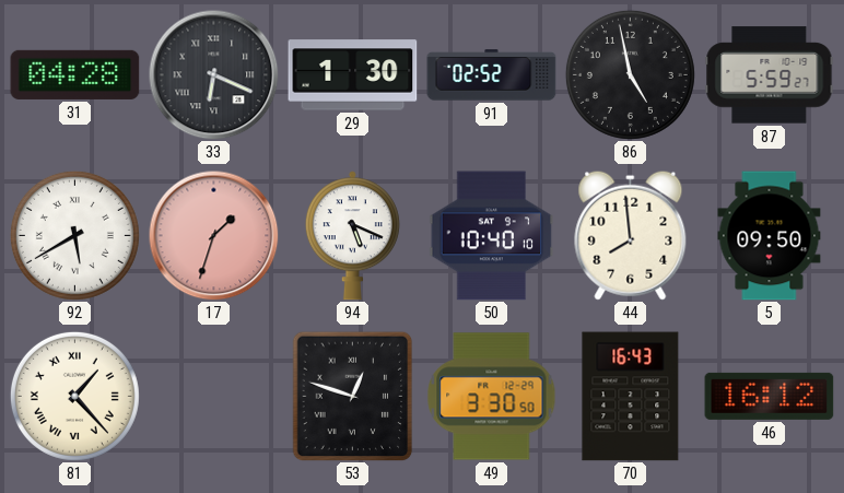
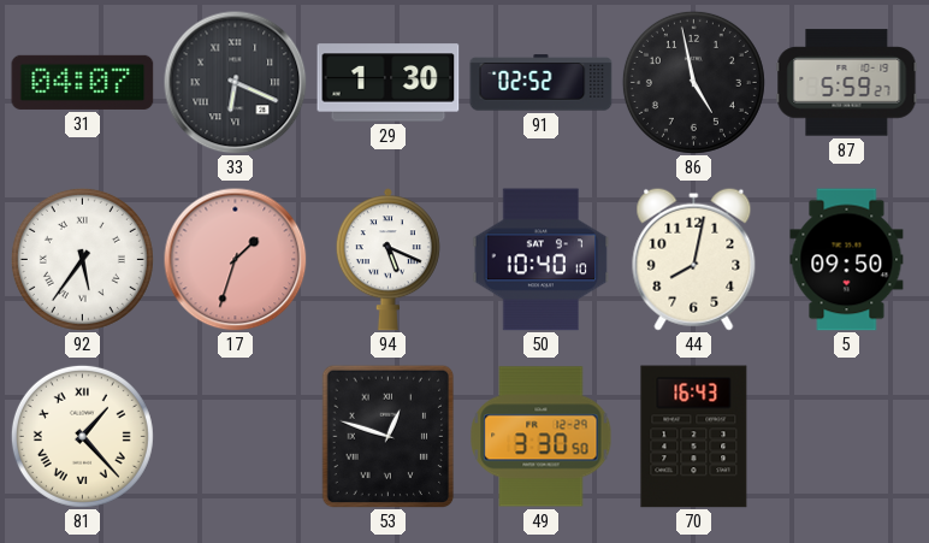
31: 04:28 -> 04:07 (83, 82)
92: 5:40 -> 5:36 (82, 259)
44: 7:59 -> 8:02 (694, 259)
46: 16:12 -> none (770, 396)
